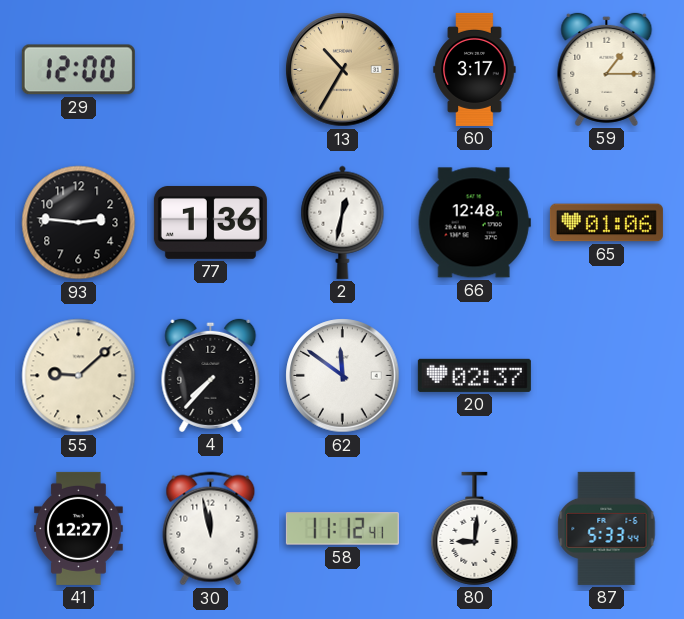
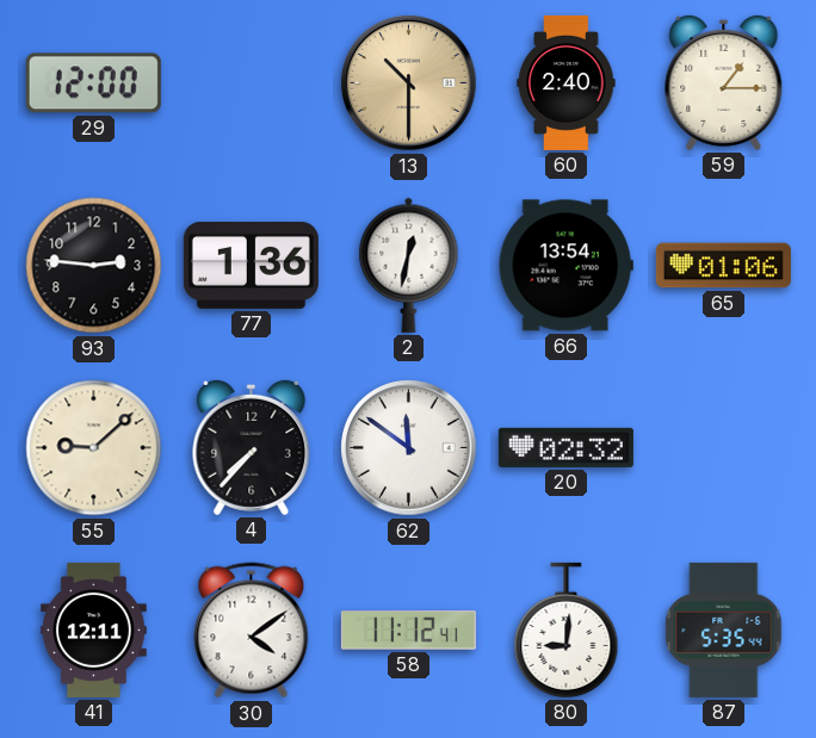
13: 10:35 -> 10:30 (409, 83)
60: 3:17 -> 2:40 (567, 82)
66: 12:48 -> 13:54 (565, 266)
20: 02:37 -> 02:32 (565, 447)
41: 12:27 -> 12:11 (94, 630)
30: 11:58 -> 4:09 (252, 631)
87: 5:33 -> 5:35 (724, 630)
